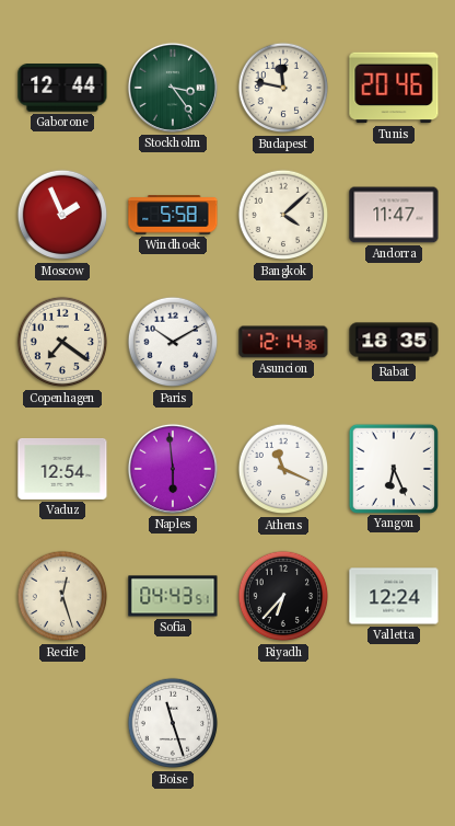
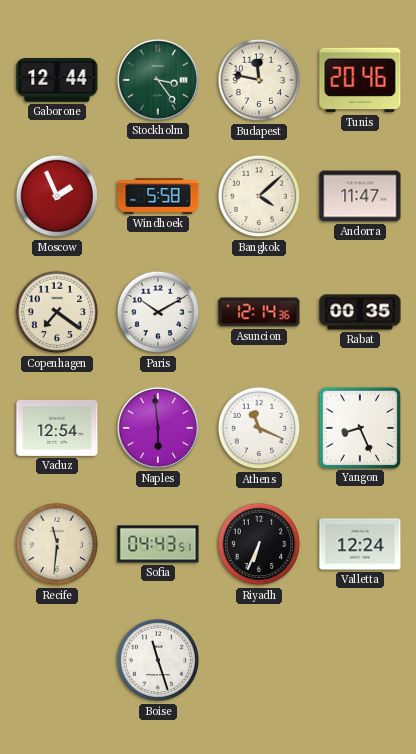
Rabat: 18:35 -> 00:35 (360, 312)
Yangon: 6:26 -> 8:26 (359, 427)
Recife: 12:27 -> 11:31 (57, 544)
Riyadh: 6:37 -> 6:34 (259, 544)
